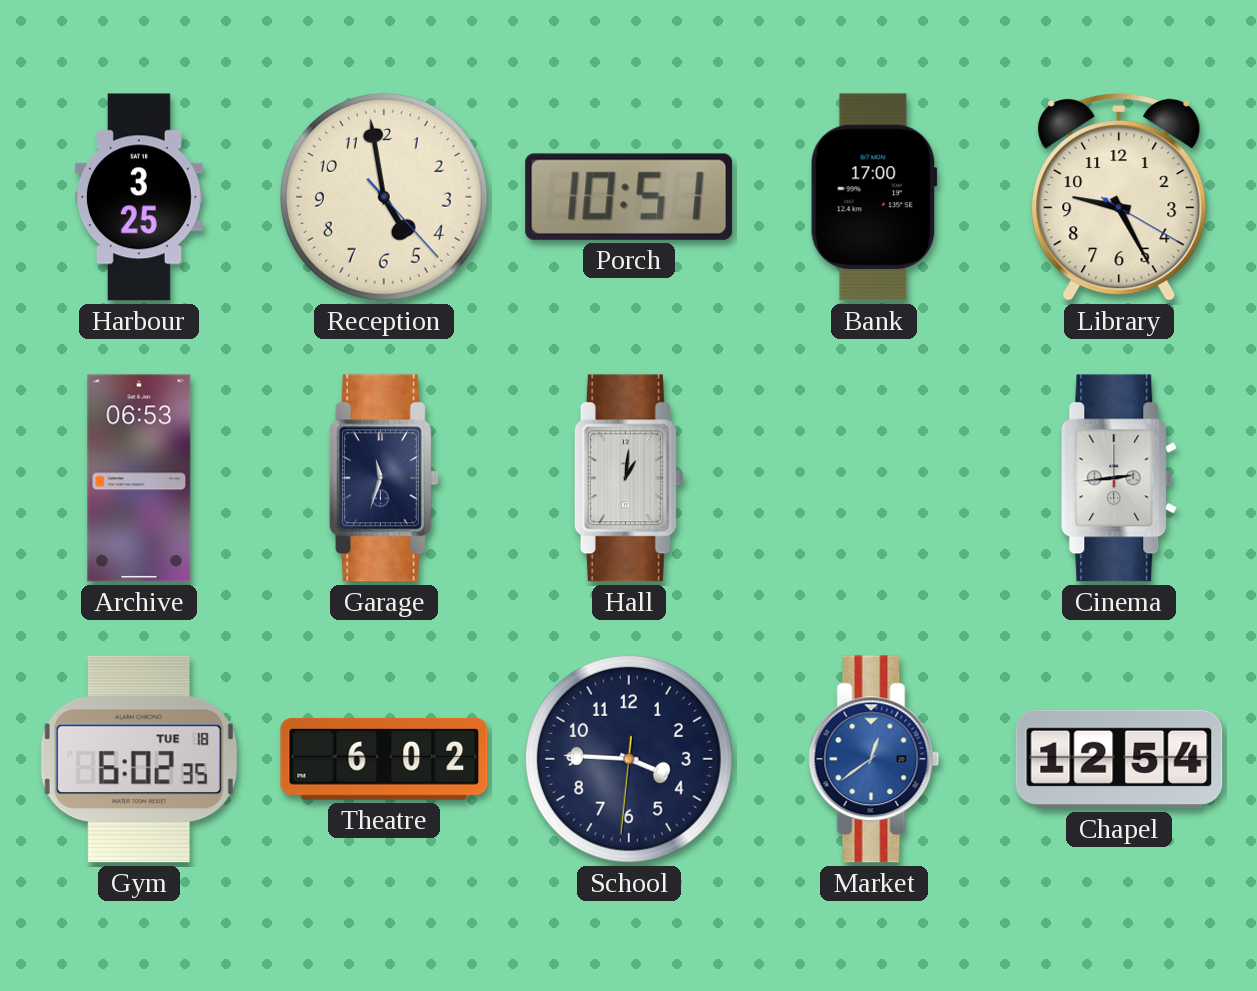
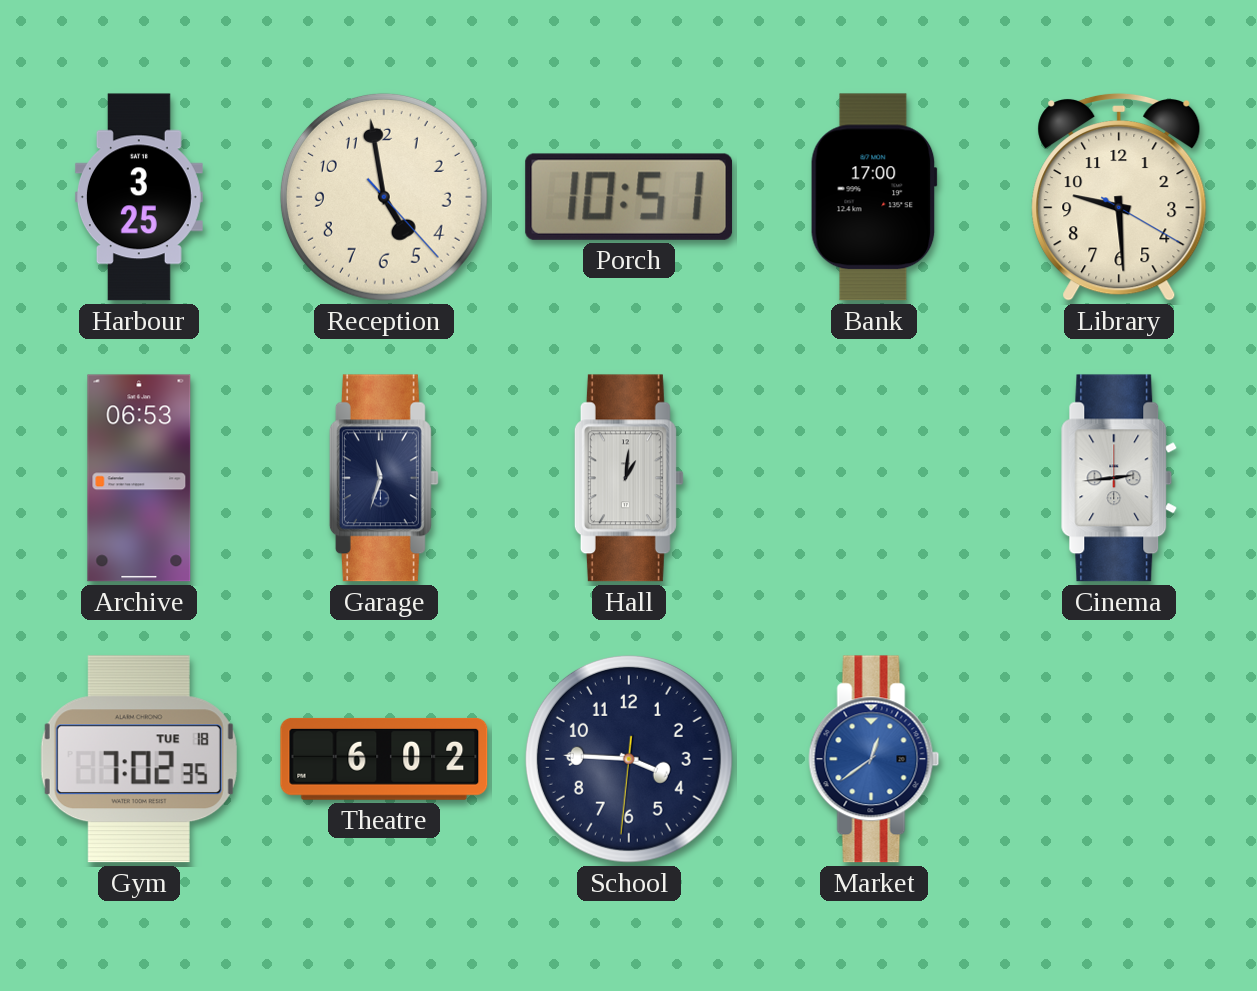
Library: 9:25 -> 9:29 (1119, 197)
Gym: 6:02 -> 7:02 (139, 759)
Chapel: 12:54 -> none (1119, 759)
